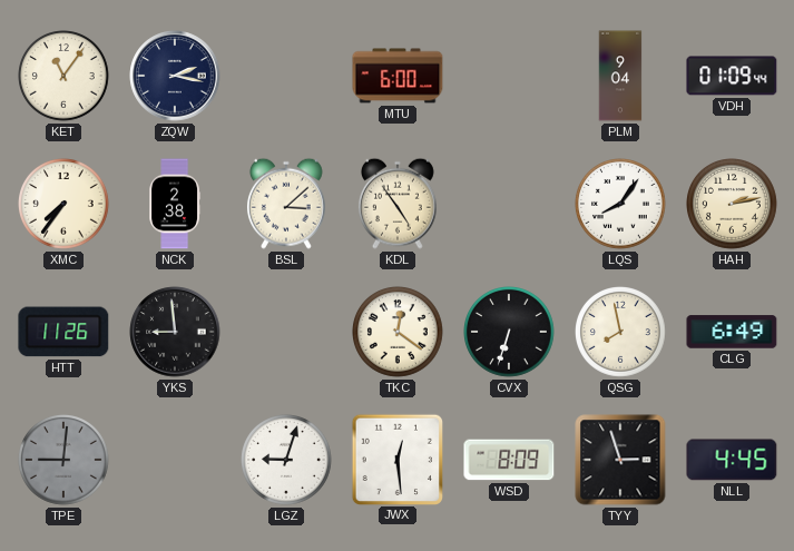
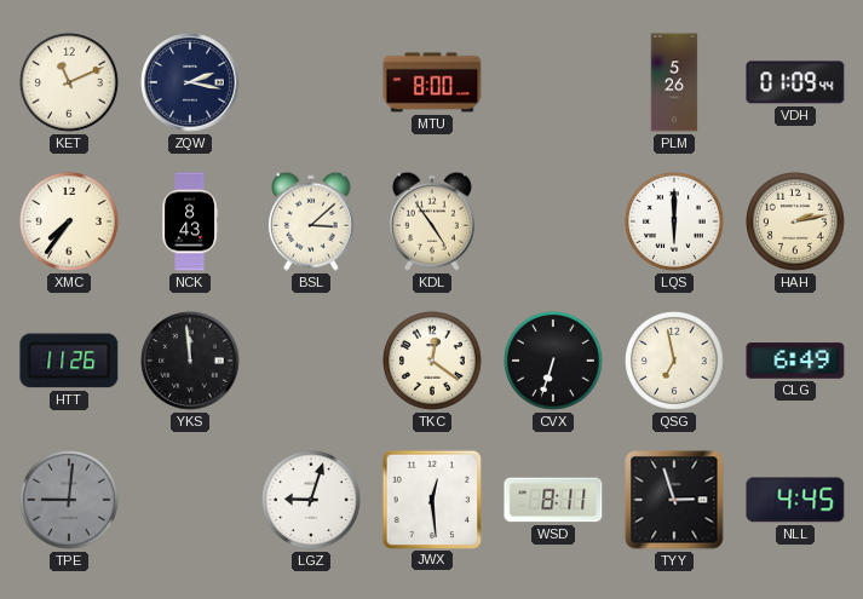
KET: 11:06 -> 11:11 (70, 83)
MTU: 6:00 -> 8:00 (432, 82)
PLM: 9:04 -> 5:26 (674, 82)
NCK: 2:38 -> 8:43 (190, 221)
LQS: 8:06 -> 6:00 (675, 223)
YKS: 8:59 -> 11:59 (190, 361)
QSG: 7:58 -> 6:58 (675, 362)
WSD: 8:09 -> 8:11 (553, 500)
